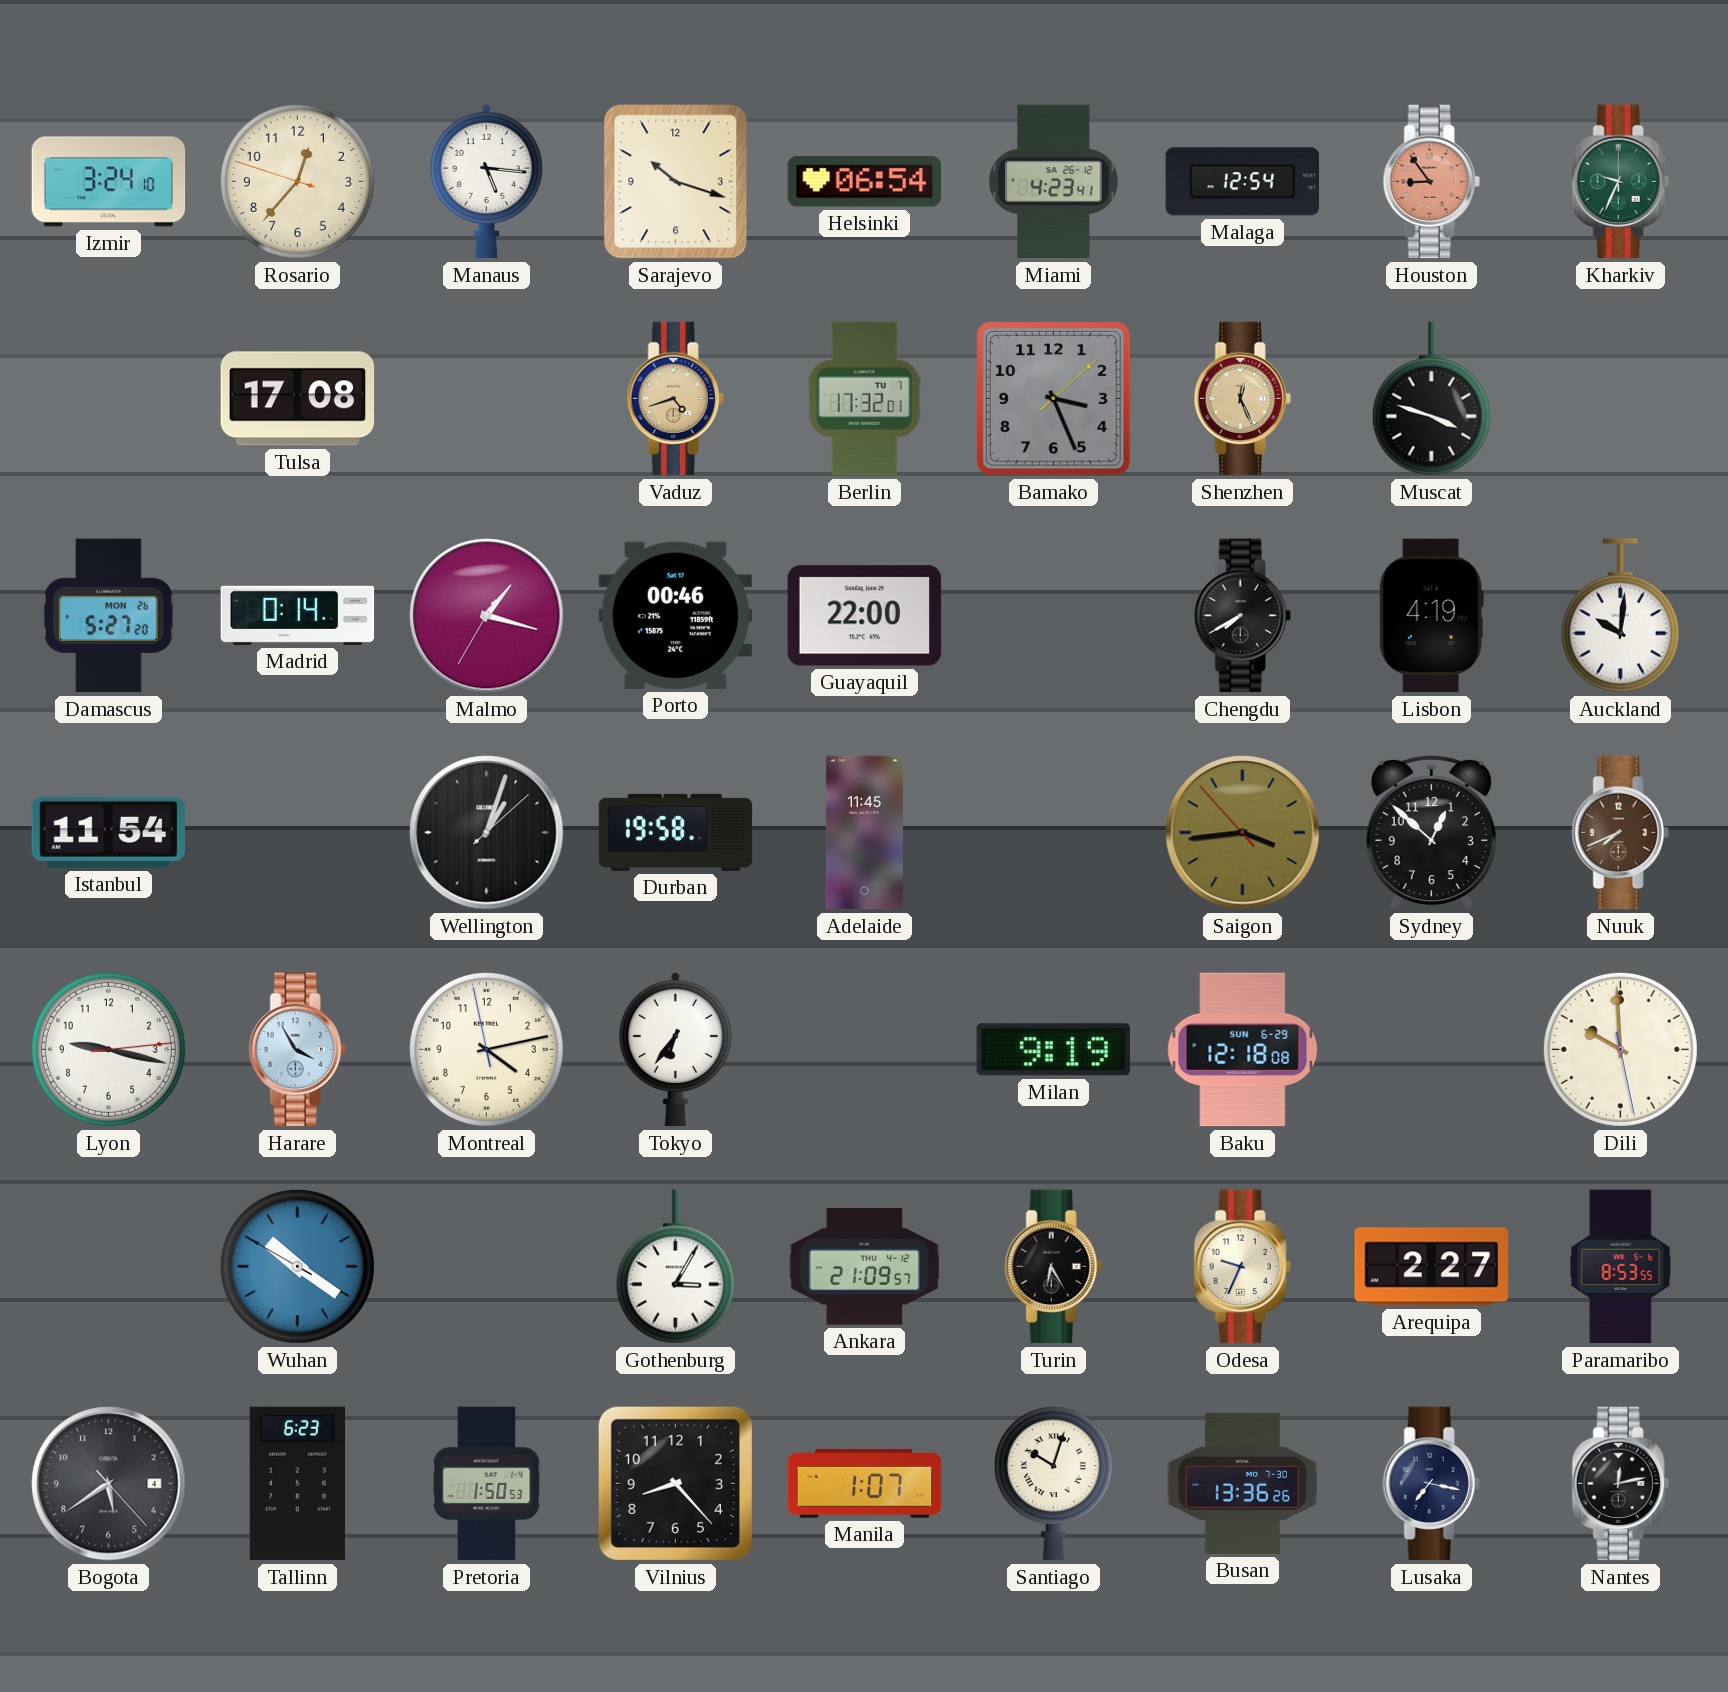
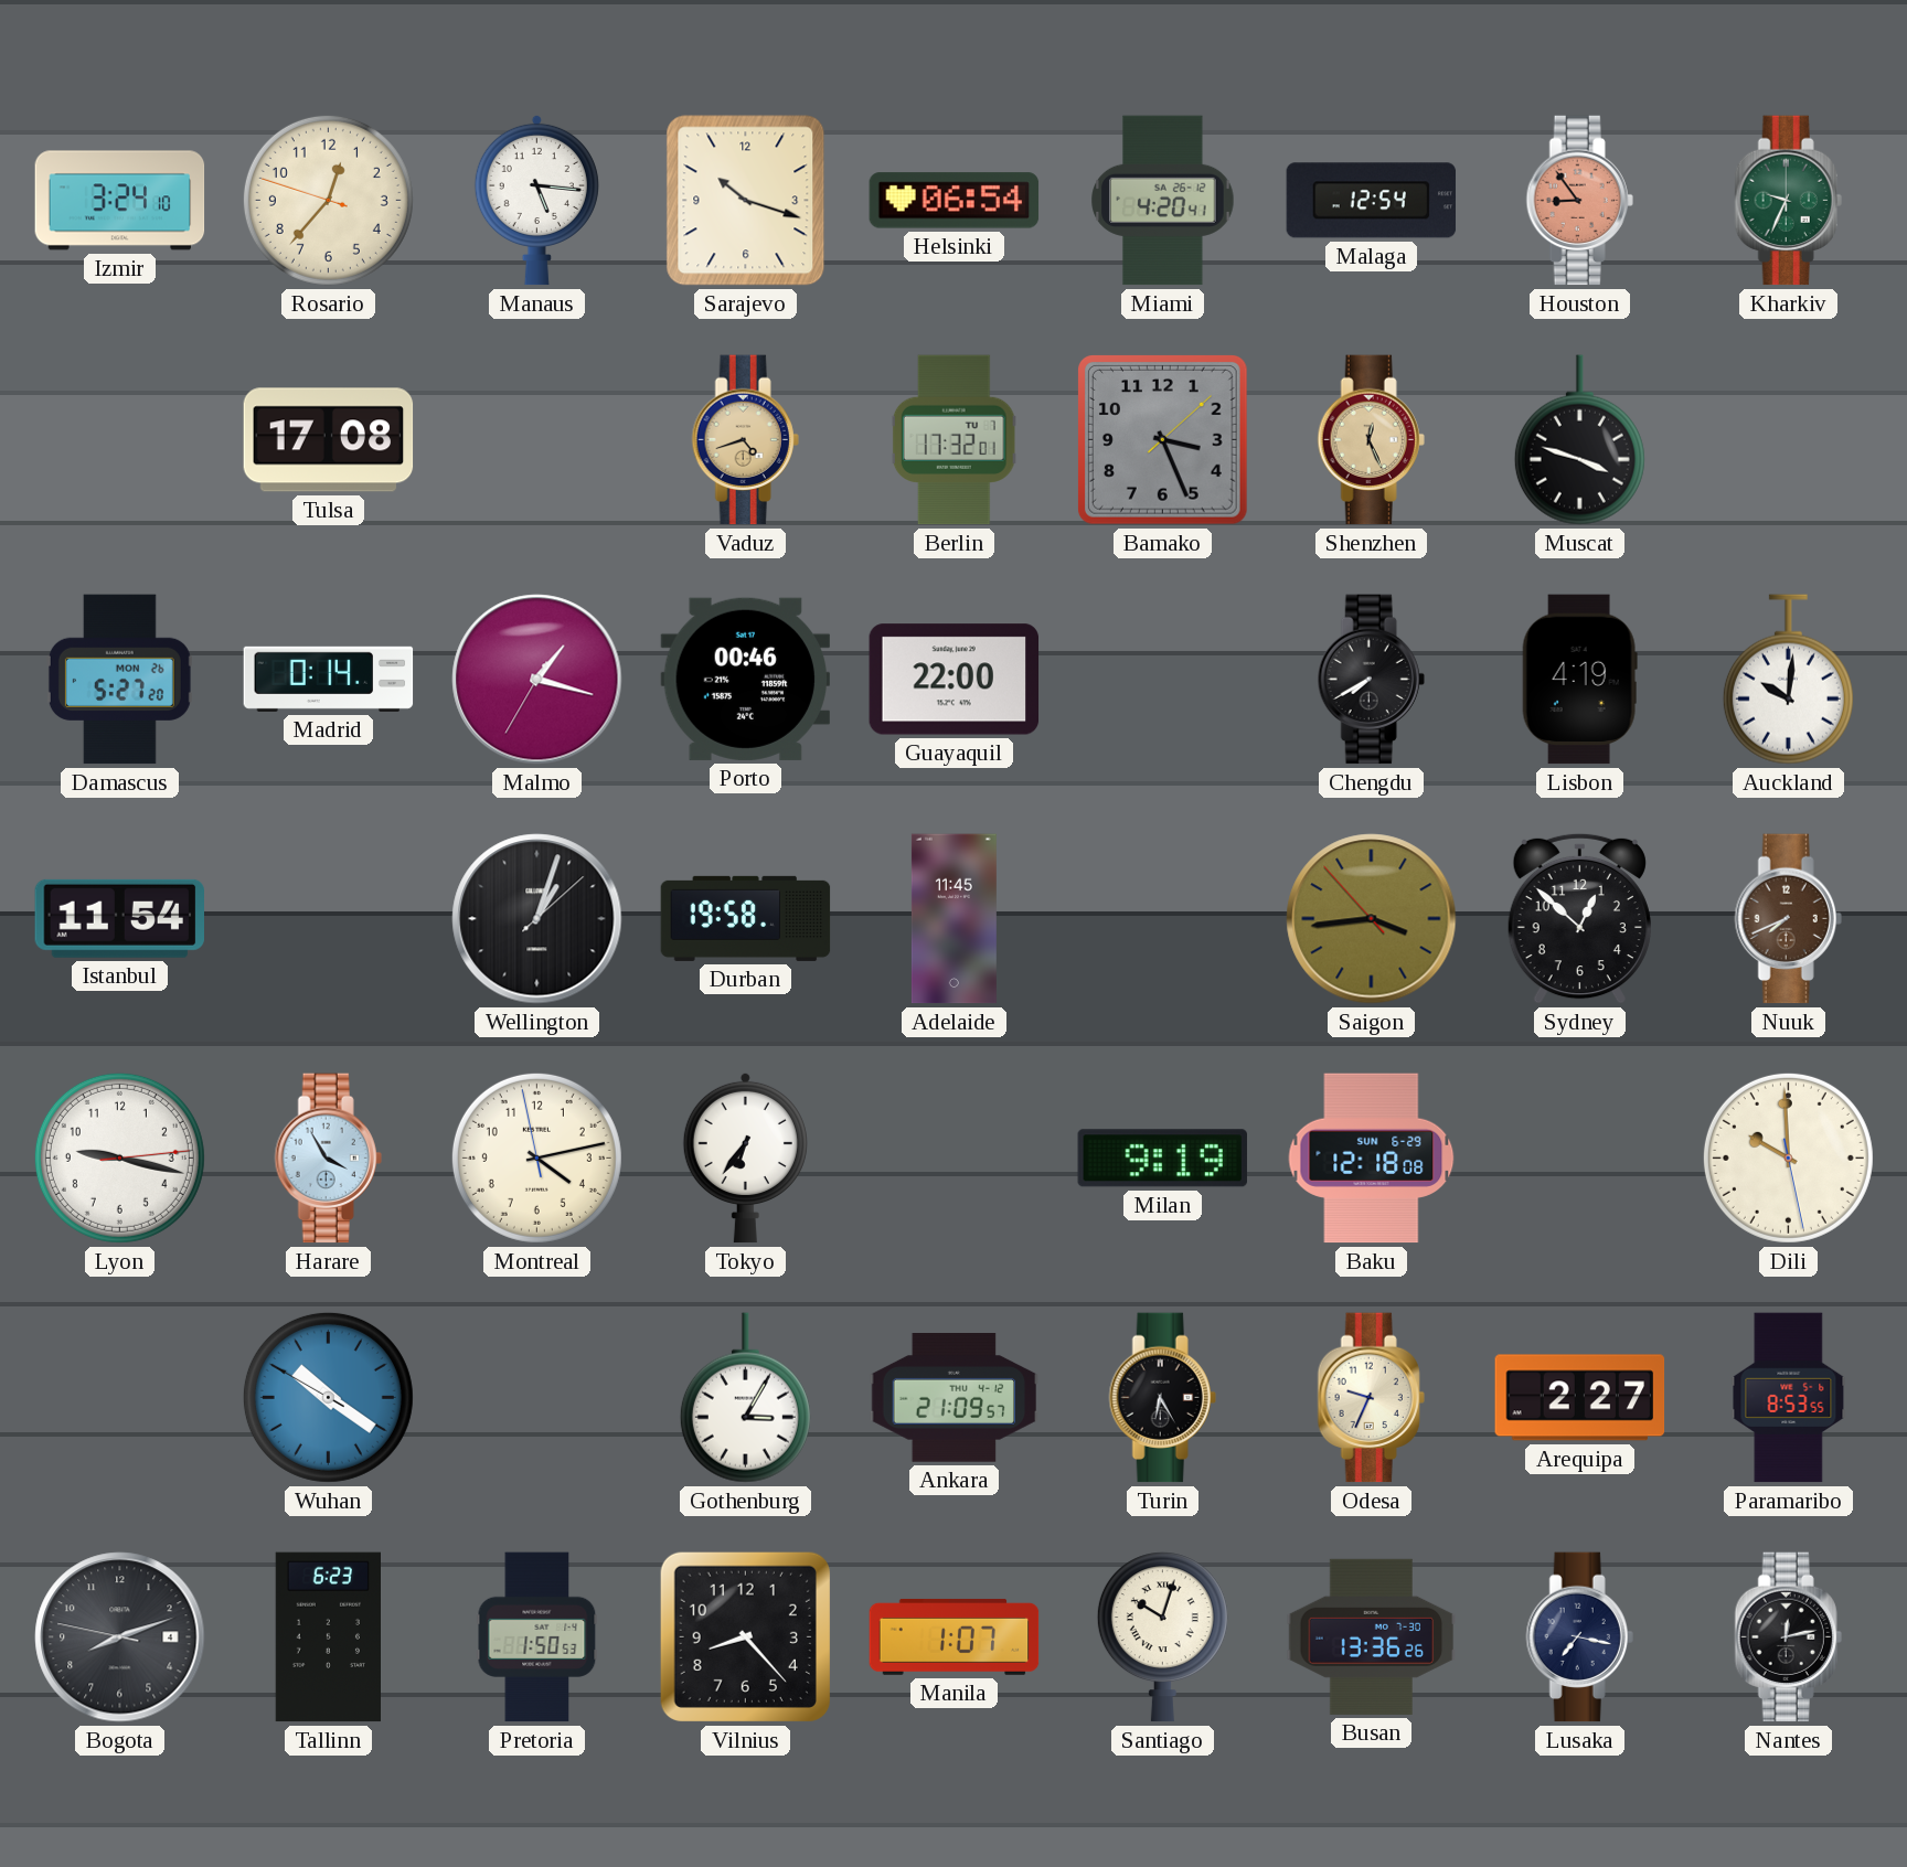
Miami: 4:23 -> 4:20 (1163, 201)
Bogota: 5:39 -> 8:11 (120, 1637)
